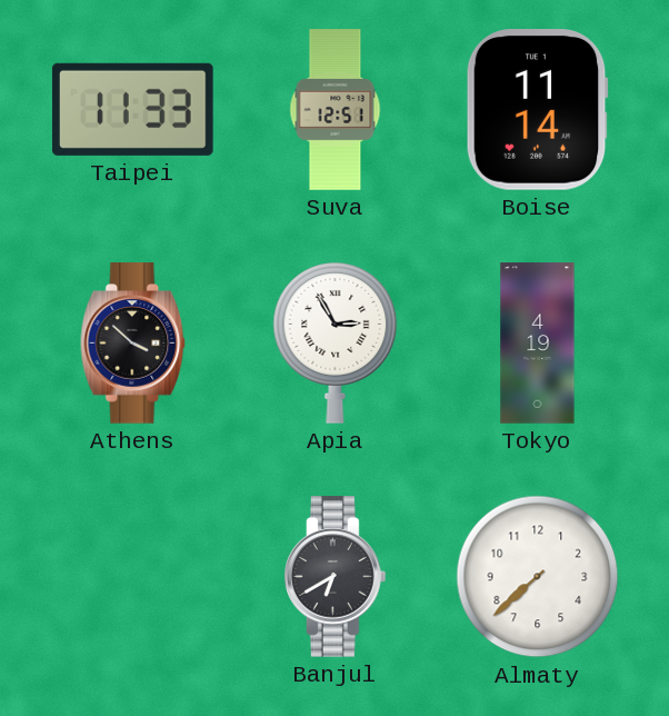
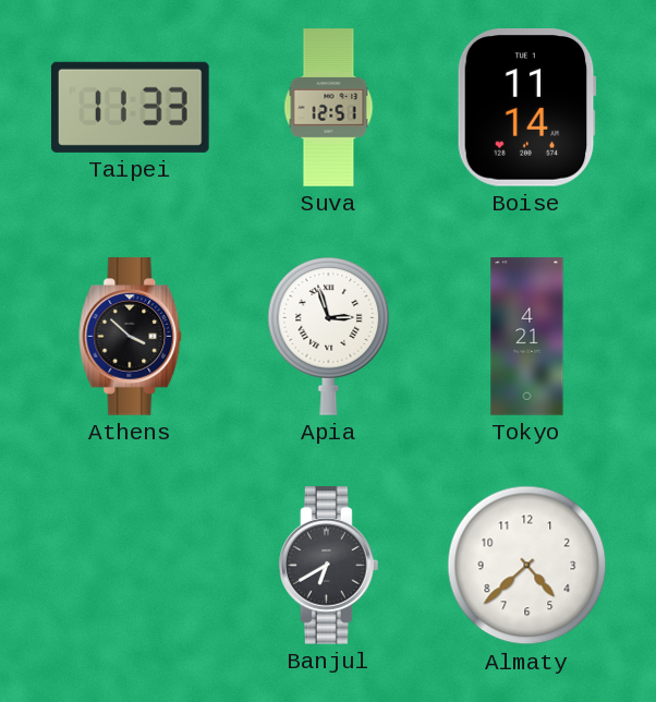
Apia: 2:55 -> 2:57 (329, 337)
Tokyo: 4:19 -> 4:21 (527, 337)
Almaty: 7:38 -> 4:38 (527, 566)
